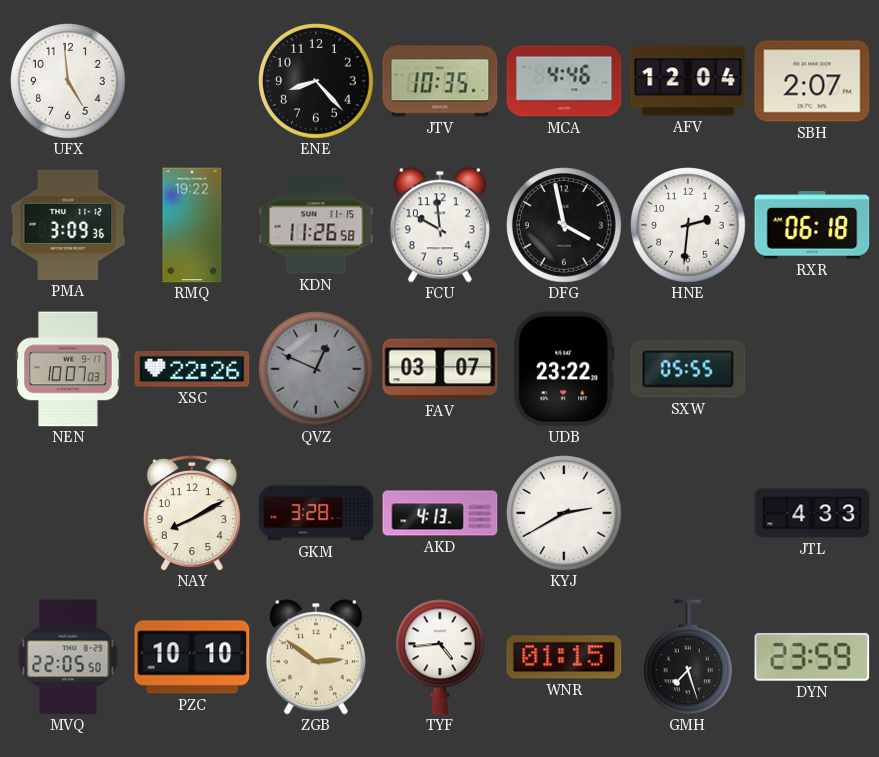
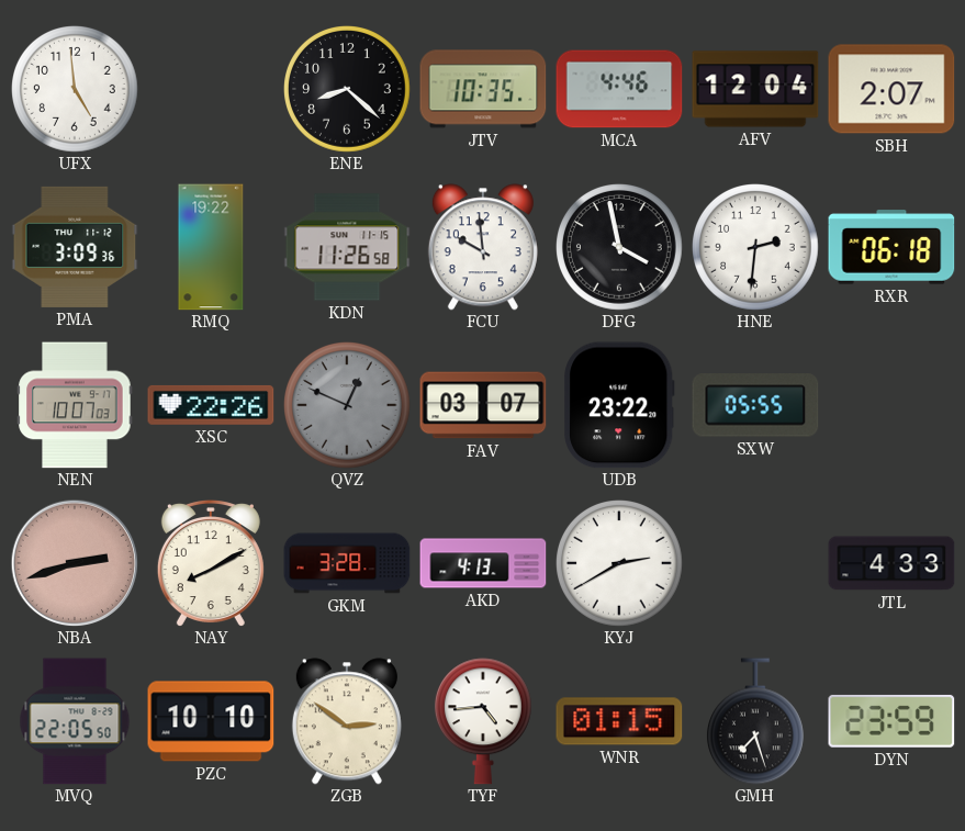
ENE: 8:23 -> 8:22 (348, 90)
NBA: none -> 2:42 (75, 563)
